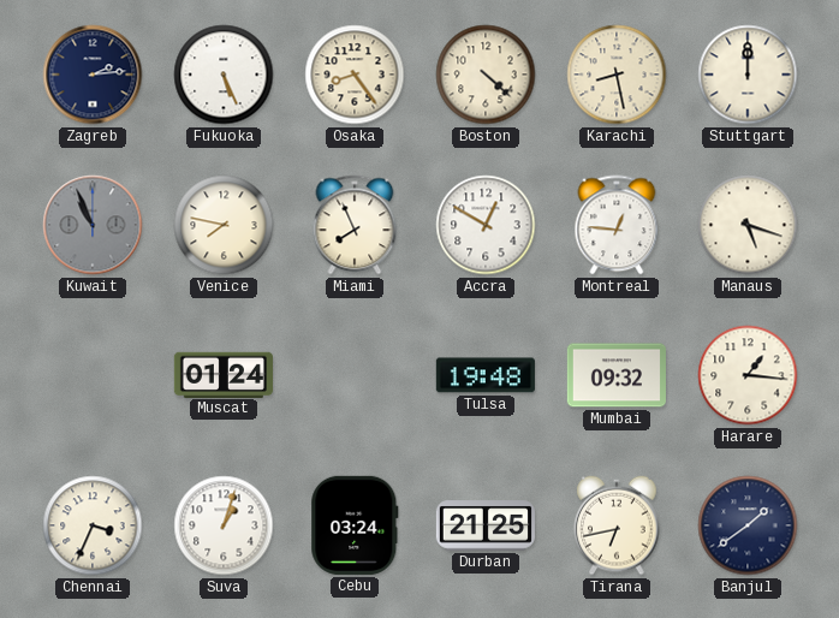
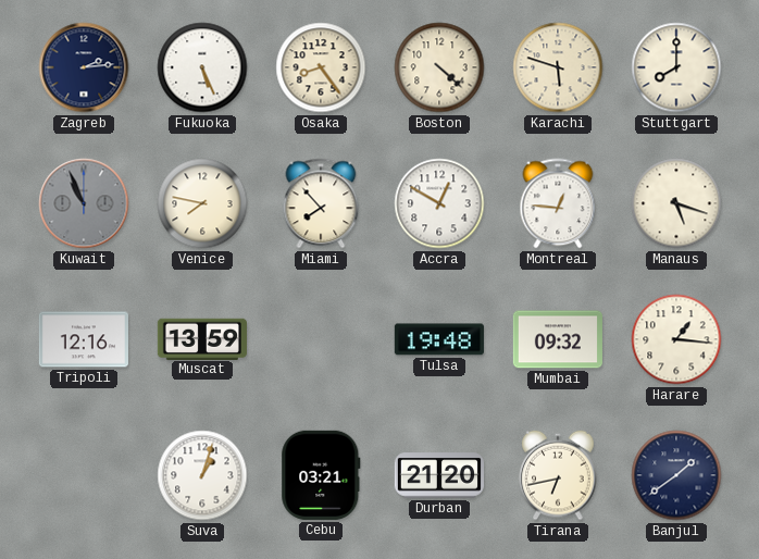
Karachi: 8:28 -> 5:48 (558, 67)
Stuttgart: 12:00 -> 8:00 (676, 67)
Miami: 7:56 -> 7:53 (321, 203)
Tripoli: none -> 12:16 (84, 339)
Muscat: 01:24 -> 13:59 (202, 338)
Chennai: 3:34 -> none (93, 525)
Cebu: 03:24 -> 03:21 (321, 475)
Durban: 21:25 -> 21:20 (438, 475)
